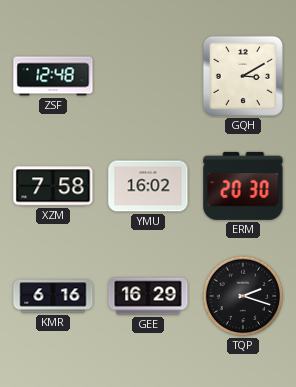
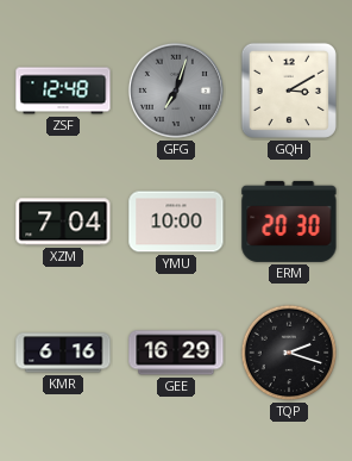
GFG: none -> 7:03 (176, 91)
XZM: 7:58 -> 7:04 (63, 222)
YMU: 16:02 -> 10:00 (176, 222)
